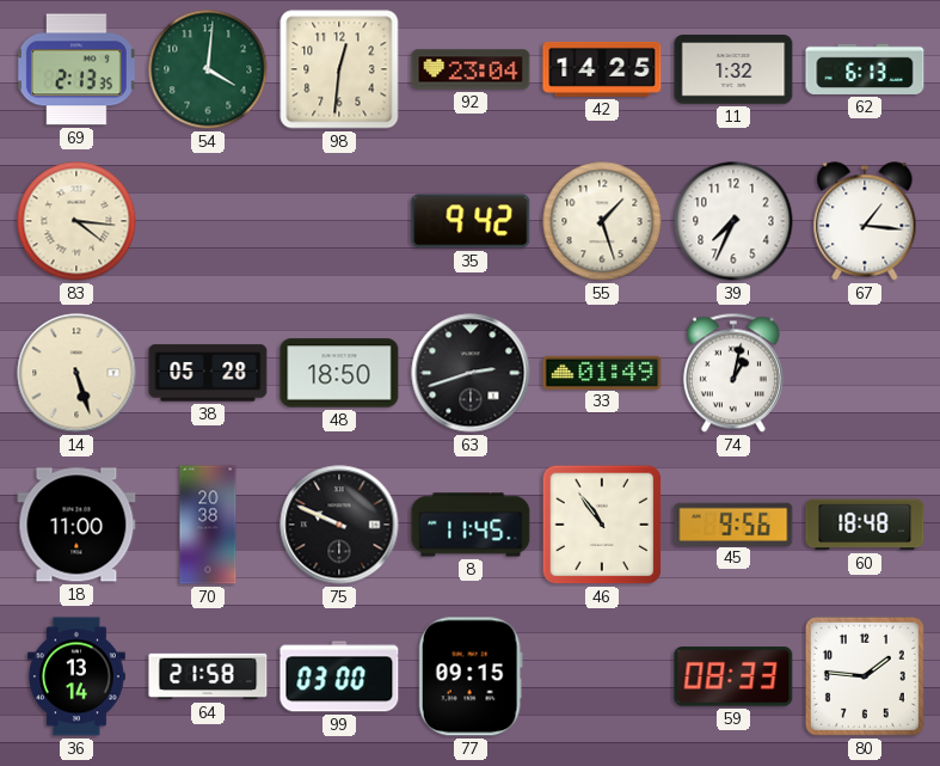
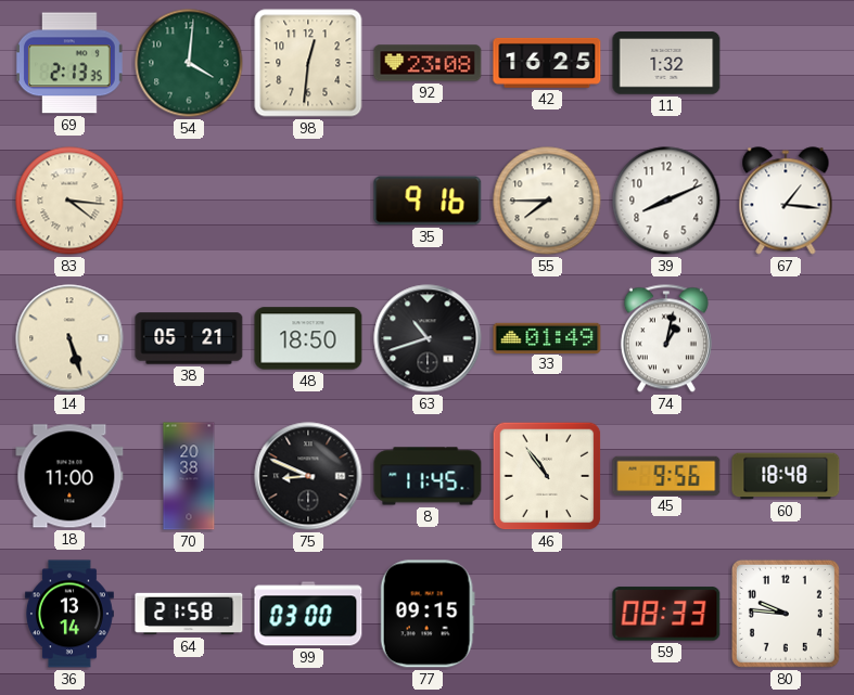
92: 23:04 -> 23:08 (428, 63)
42: 14:25 -> 16:25 (547, 63)
62: 6:13 -> none (865, 69)
35: 9:42 -> 9:16 (428, 201)
55: 1:27 -> 7:45 (547, 201)
39: 7:34 -> 8:11 (666, 201)
38: 05:28 -> 05:21 (189, 338)
63: 2:42 -> 10:42 (428, 338)
75: 9:49 -> 8:49 (308, 476)
80: 1:46 -> 9:46 (786, 614)
